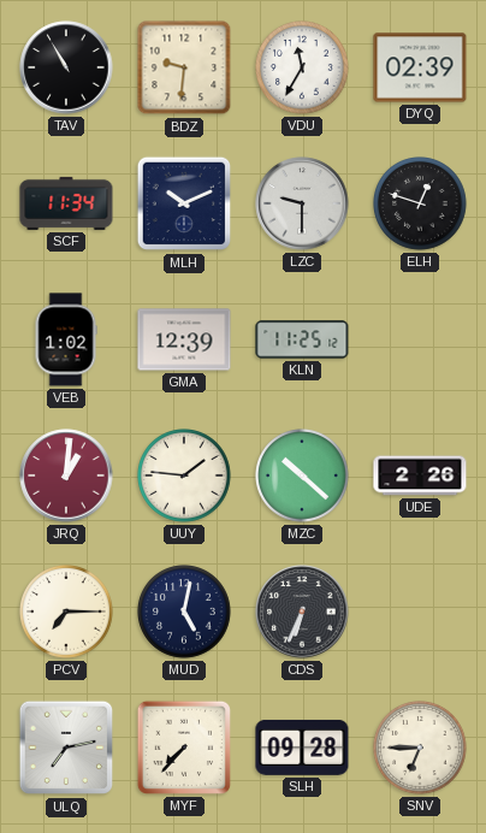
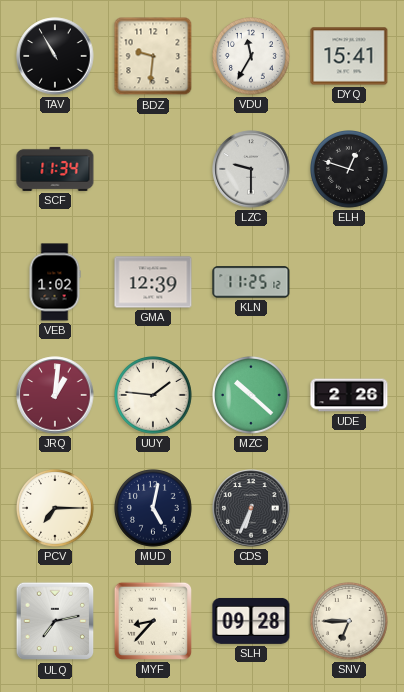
DYQ: 02:39 -> 15:41 (349, 56)
MLH: 10:11 -> none (184, 203)
MYF: 7:37 -> 8:37 (153, 621)
